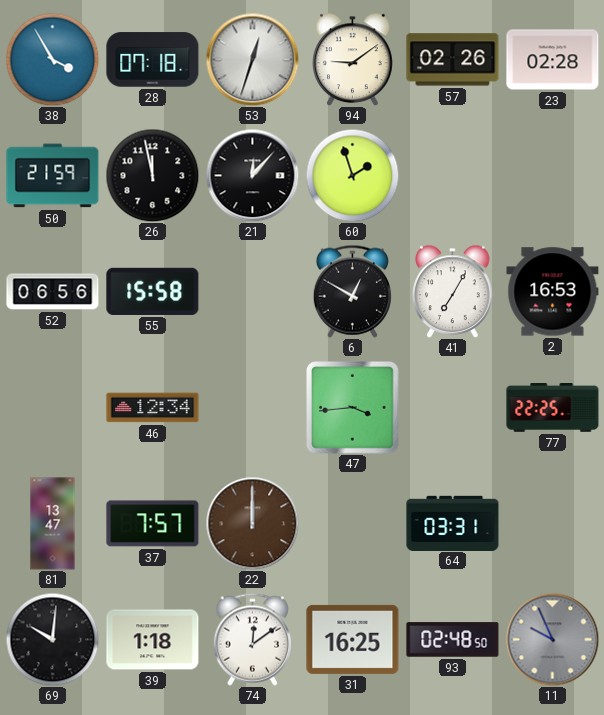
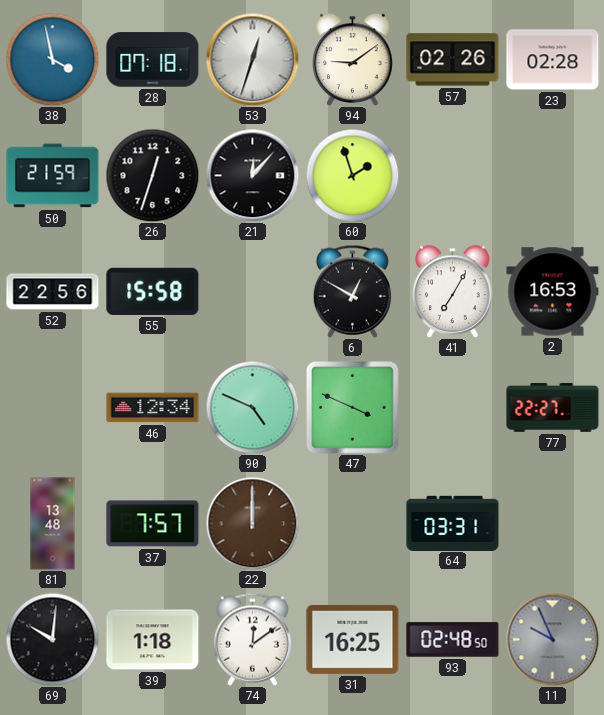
38: 3:55 -> 3:58 (52, 59)
26: 11:58 -> 12:33 (152, 175)
52: 06:56 -> 22:56 (53, 292)
90: none -> 4:49 (252, 407)
47: 3:44 -> 3:49 (353, 408)
77: 22:25 -> 22:27 (553, 408)
81: 13:47 -> 13:48 (53, 524)
